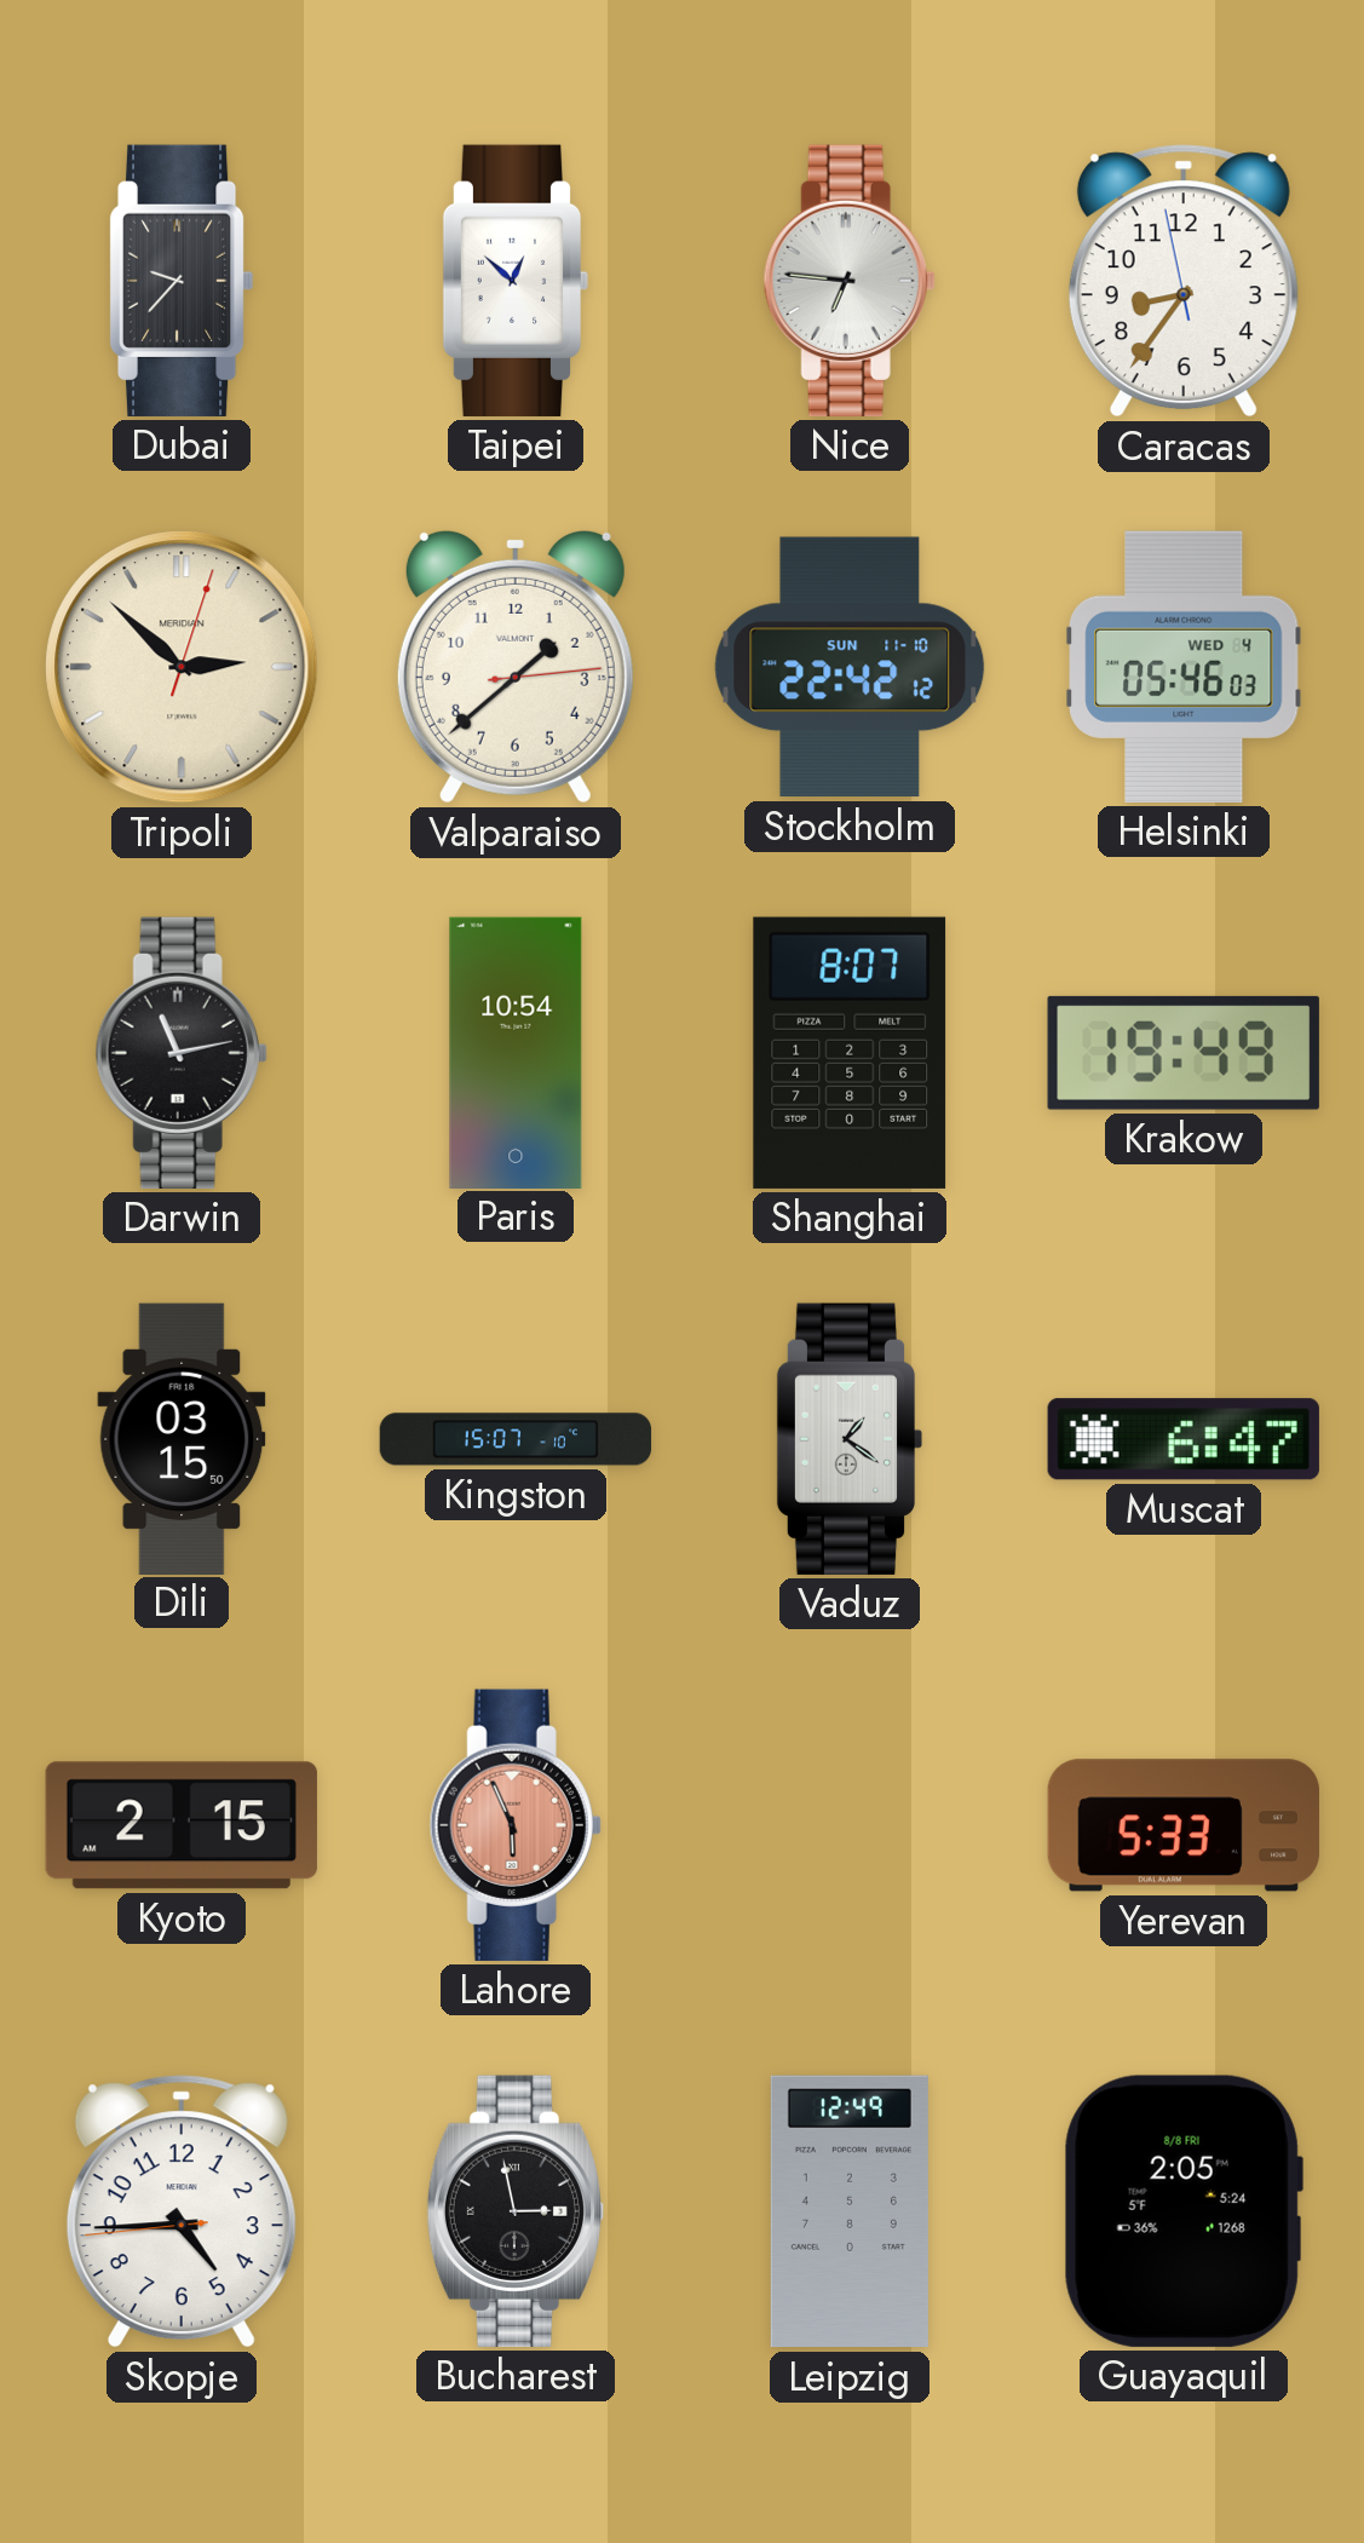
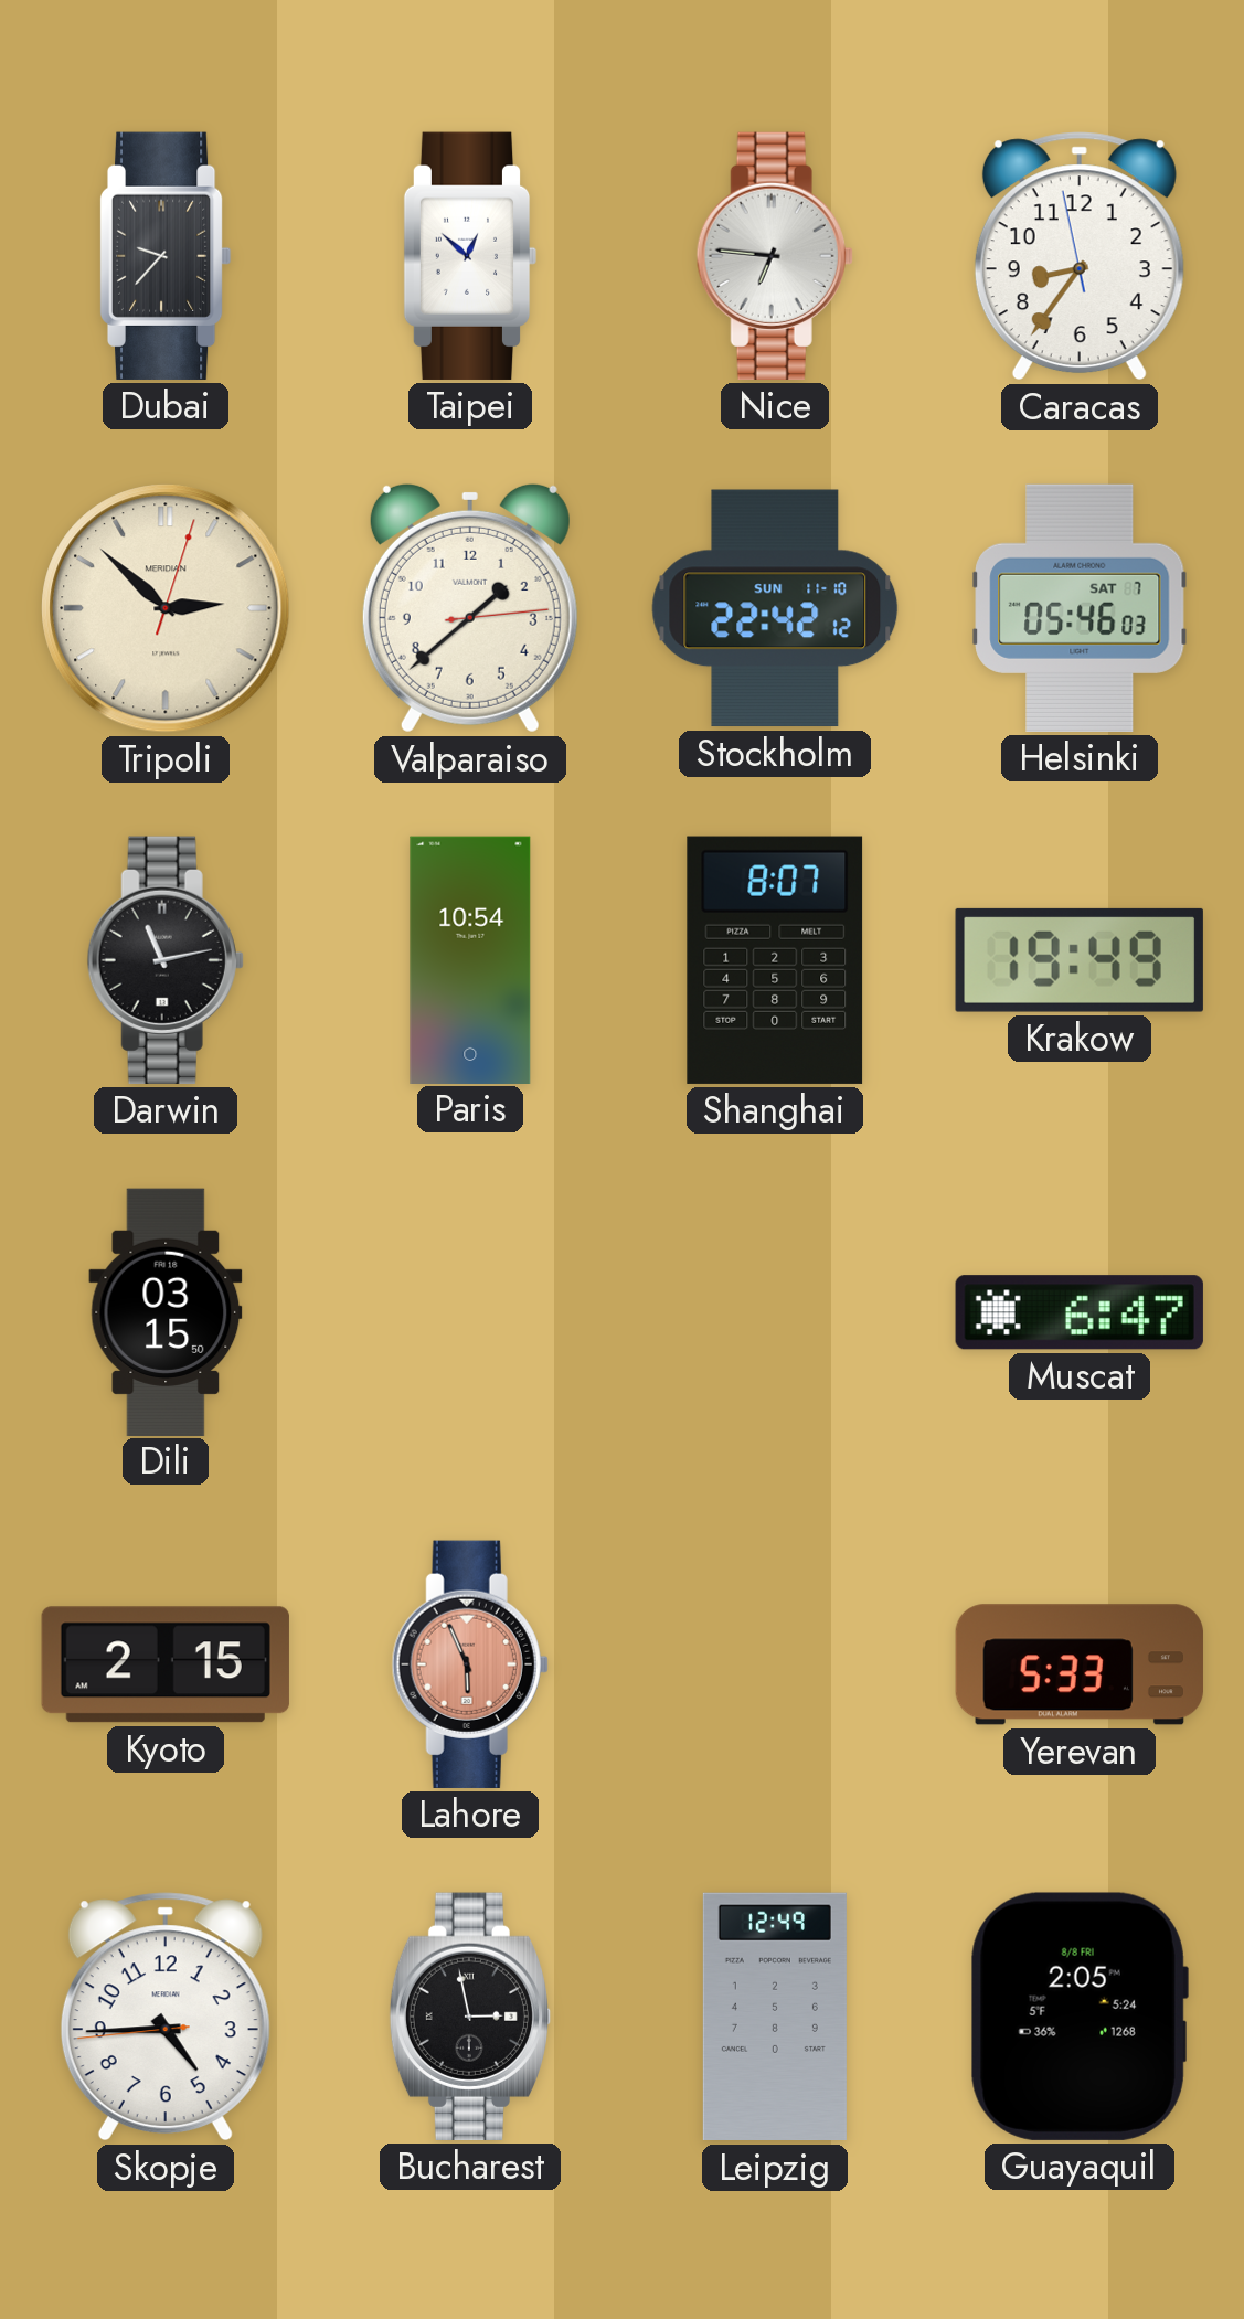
Helsinki date: WED 4 -> SAT 7 (1080, 608)
Kingston: 15:07 -> none (516, 1439)
Vaduz: 1:21 -> none (850, 1439)
